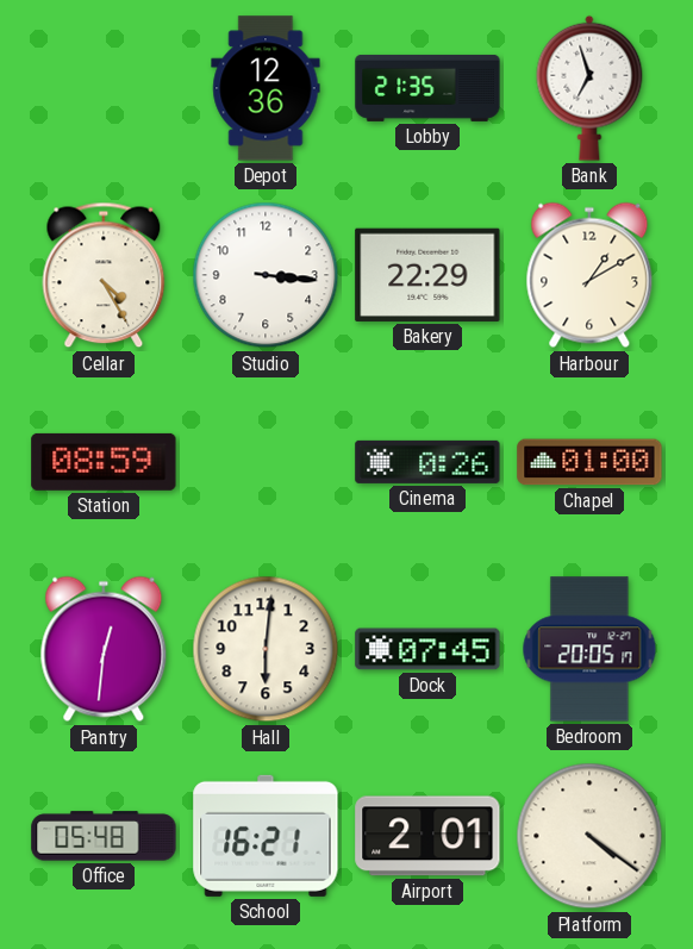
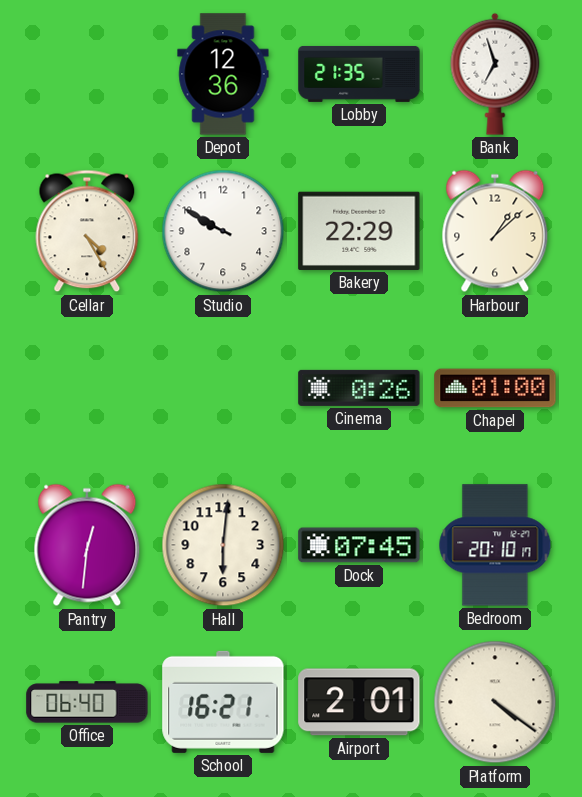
Studio: 3:16 -> 9:50 (223, 231)
Harbour: 1:10 -> 1:08 (495, 231)
Station: 08:59 -> none (104, 462)
Bedroom: 20:05 -> 20:10 (495, 545)
Office: 05:48 -> 06:40 (87, 702)
